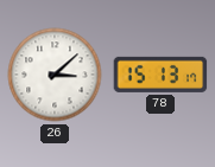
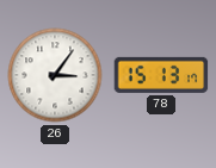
26: 3:08 -> 3:06 (55, 75)
